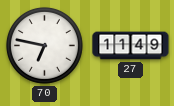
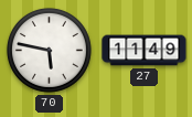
70: 6:47 -> 5:47 (50, 51)
